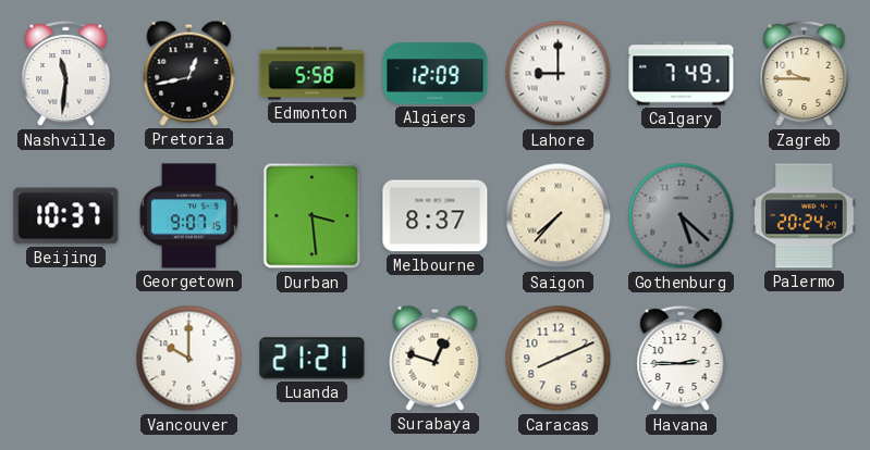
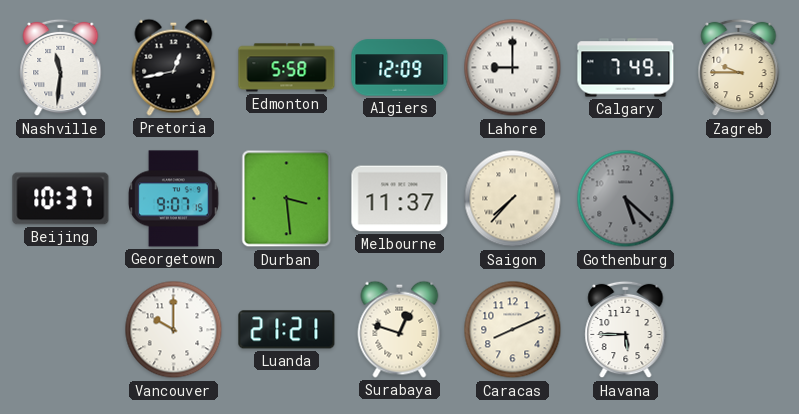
Melbourne: 8:37 -> 11:37 (400, 199)
Palermo: 20:24 -> none (805, 216)
Havana: 2:45 -> 5:45 (626, 330)
